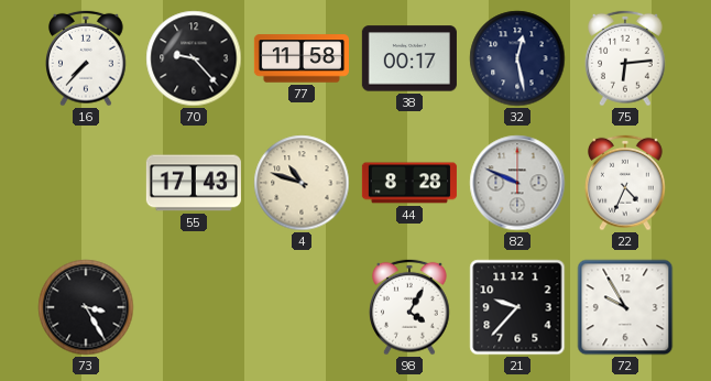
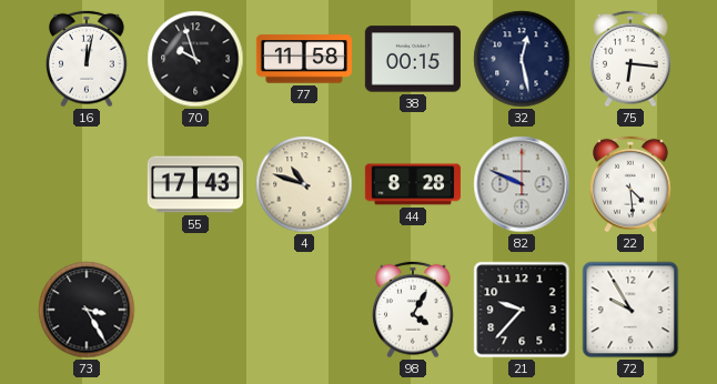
16: 7:37 -> 12:02 (88, 59)
70: 9:23 -> 9:57 (195, 59)
38: 00:17 -> 00:15 (413, 59)
75: 6:14 -> 6:16 (632, 59)
22: 4:34 -> 4:29 (632, 184)
